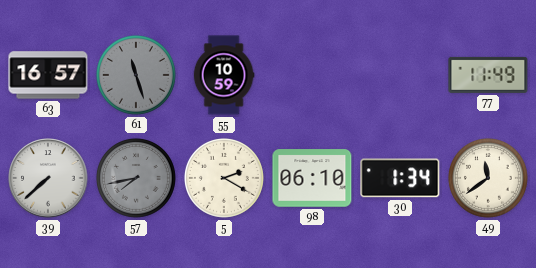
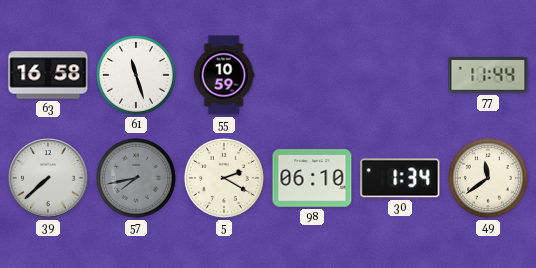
63: 16:57 -> 16:58 (48, 75)
61 dial: grey -> white (136, 75)
77: 11:49 -> 11:44 (488, 75)
